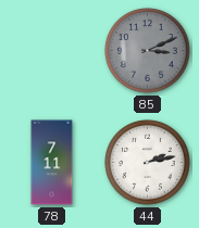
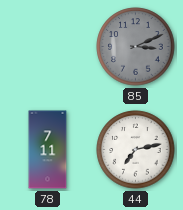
44: 2:13 -> 7:13 (136, 150)
